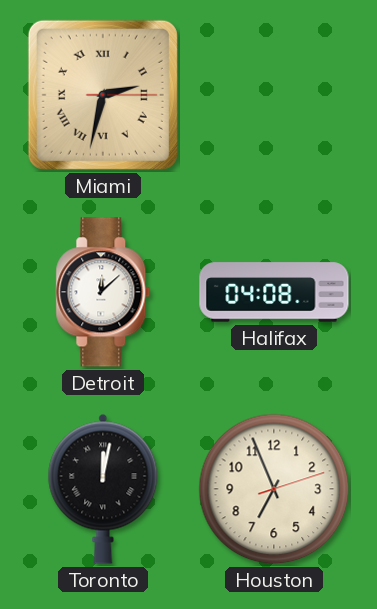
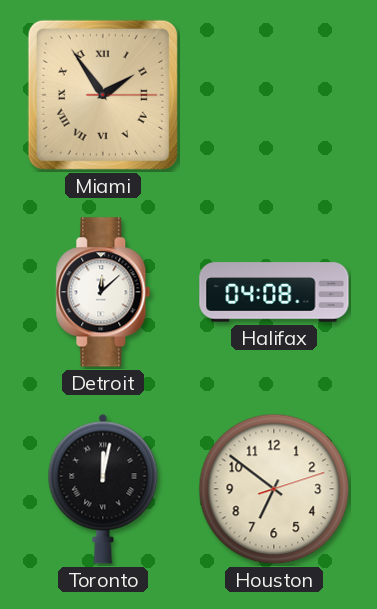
Miami: 2:32 -> 1:54 (103, 95)
Houston: 6:56 -> 6:51 (274, 489)
